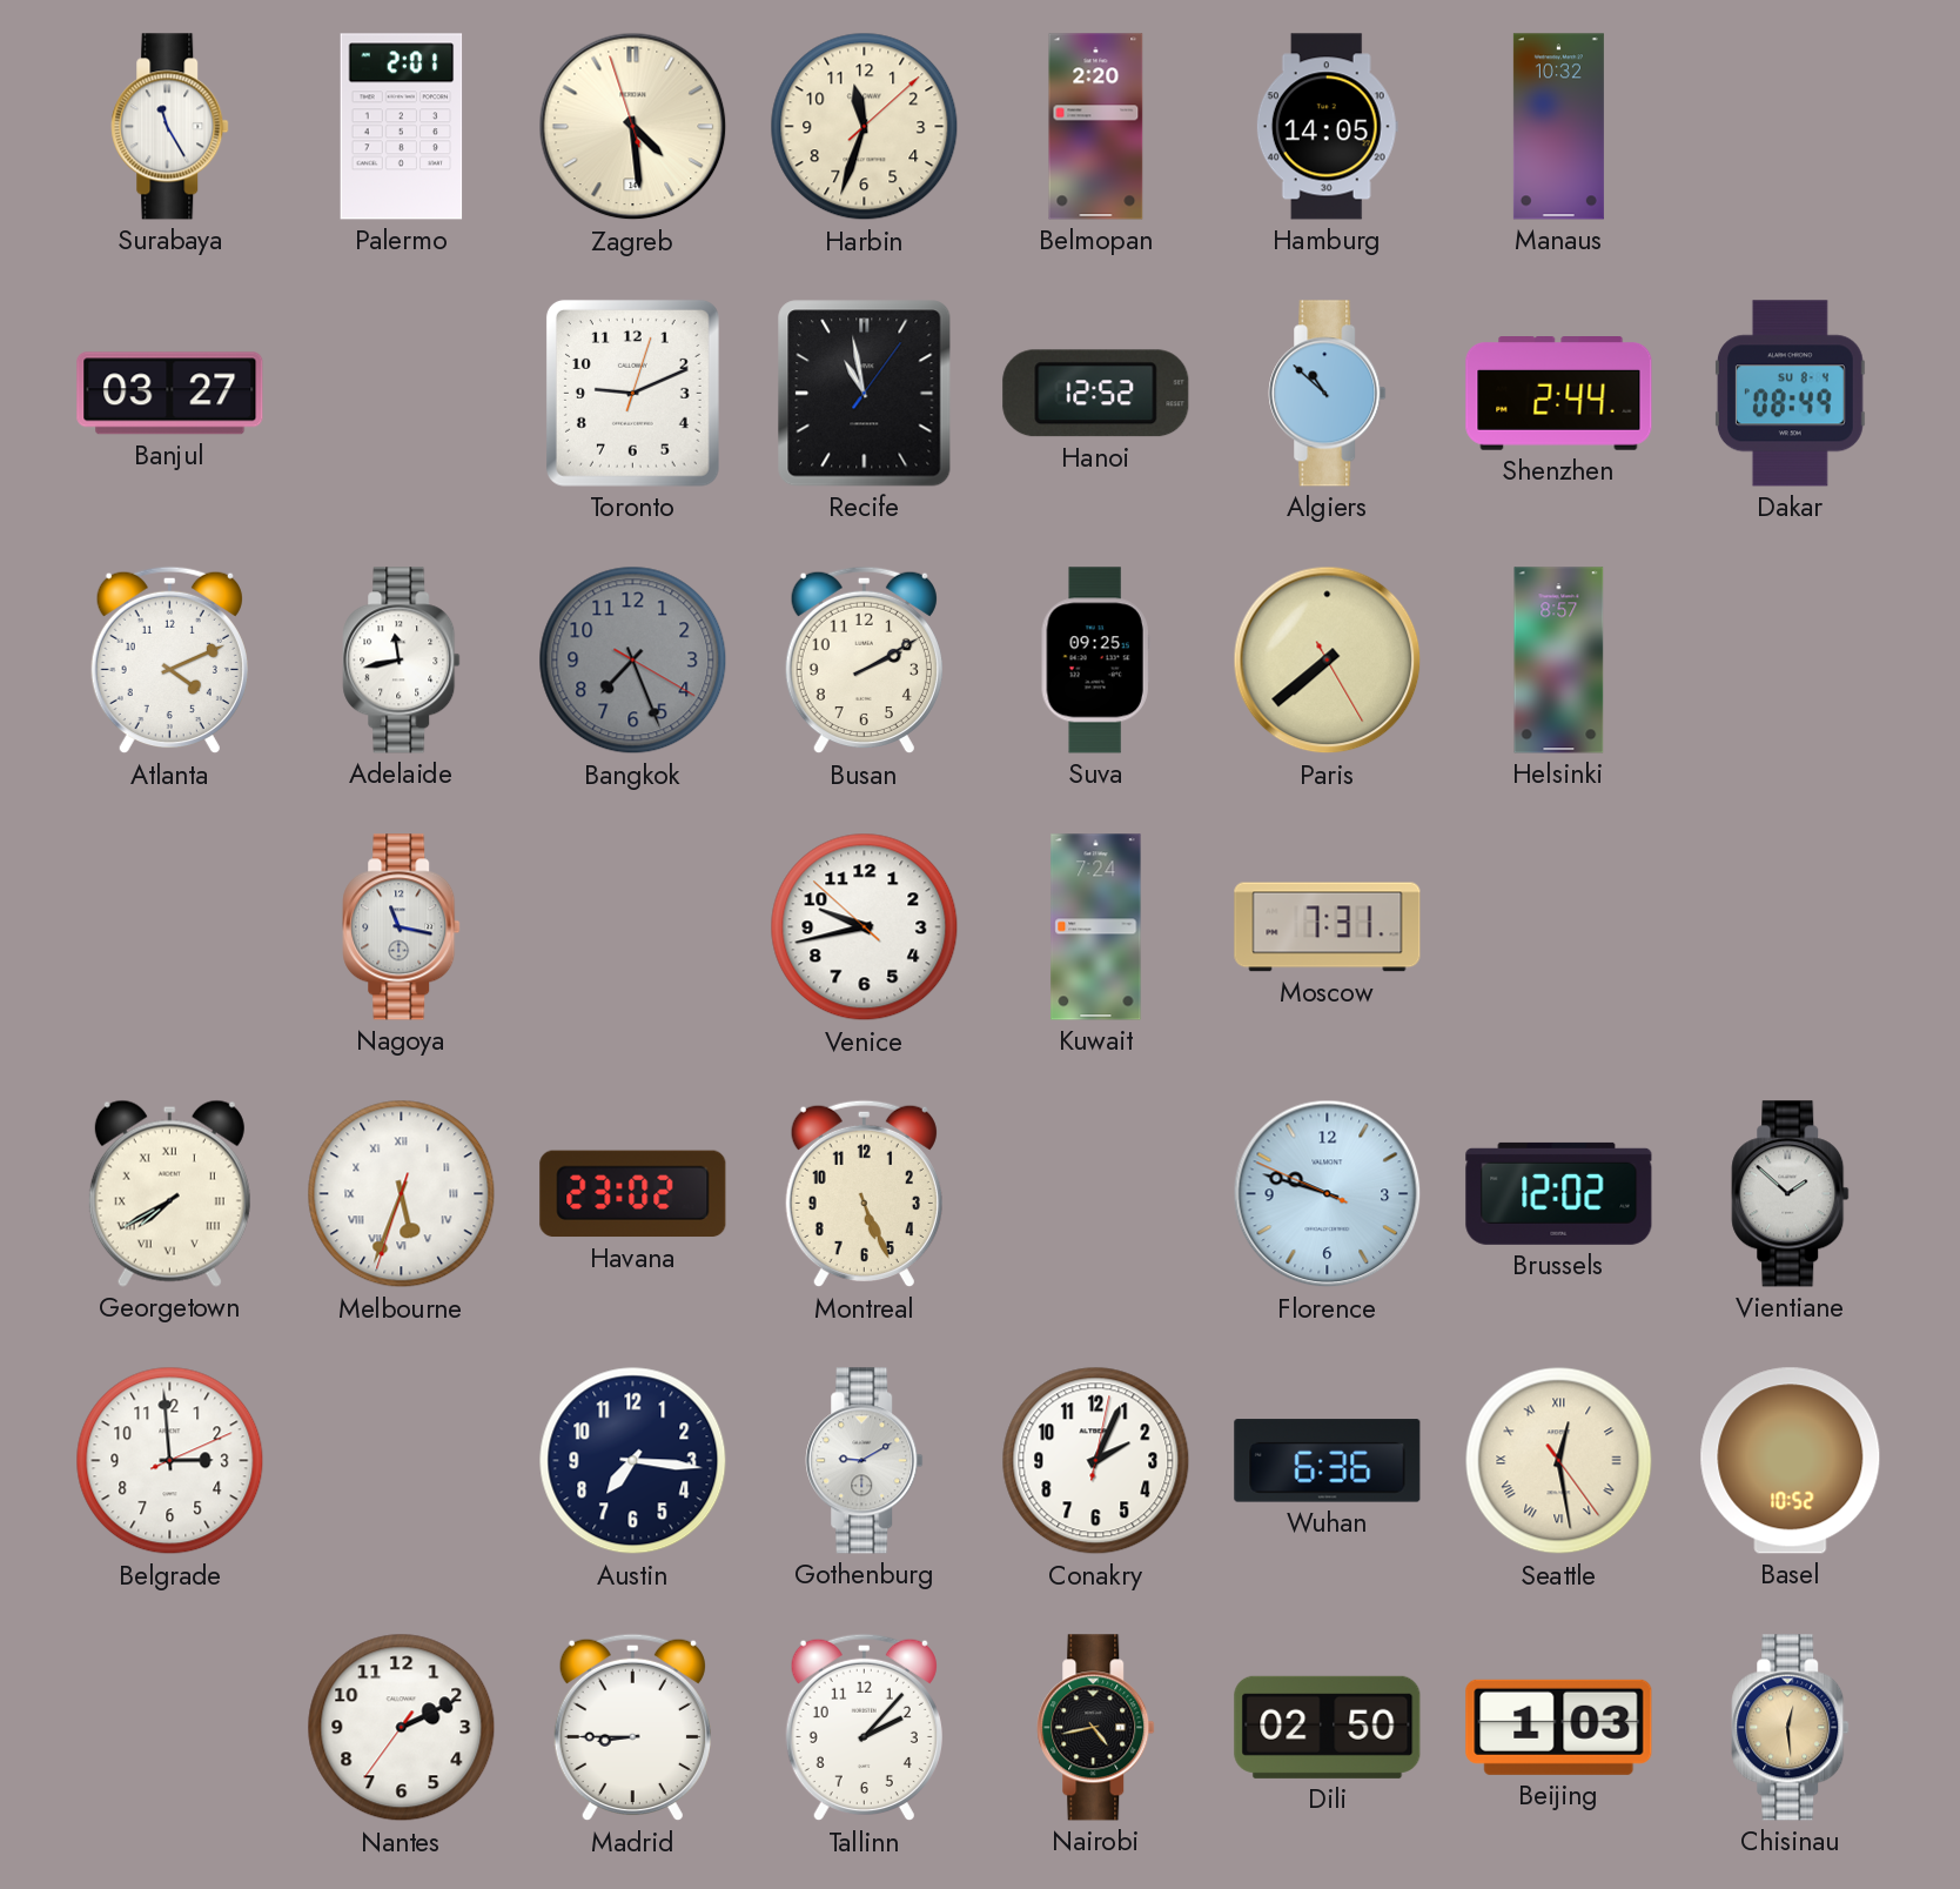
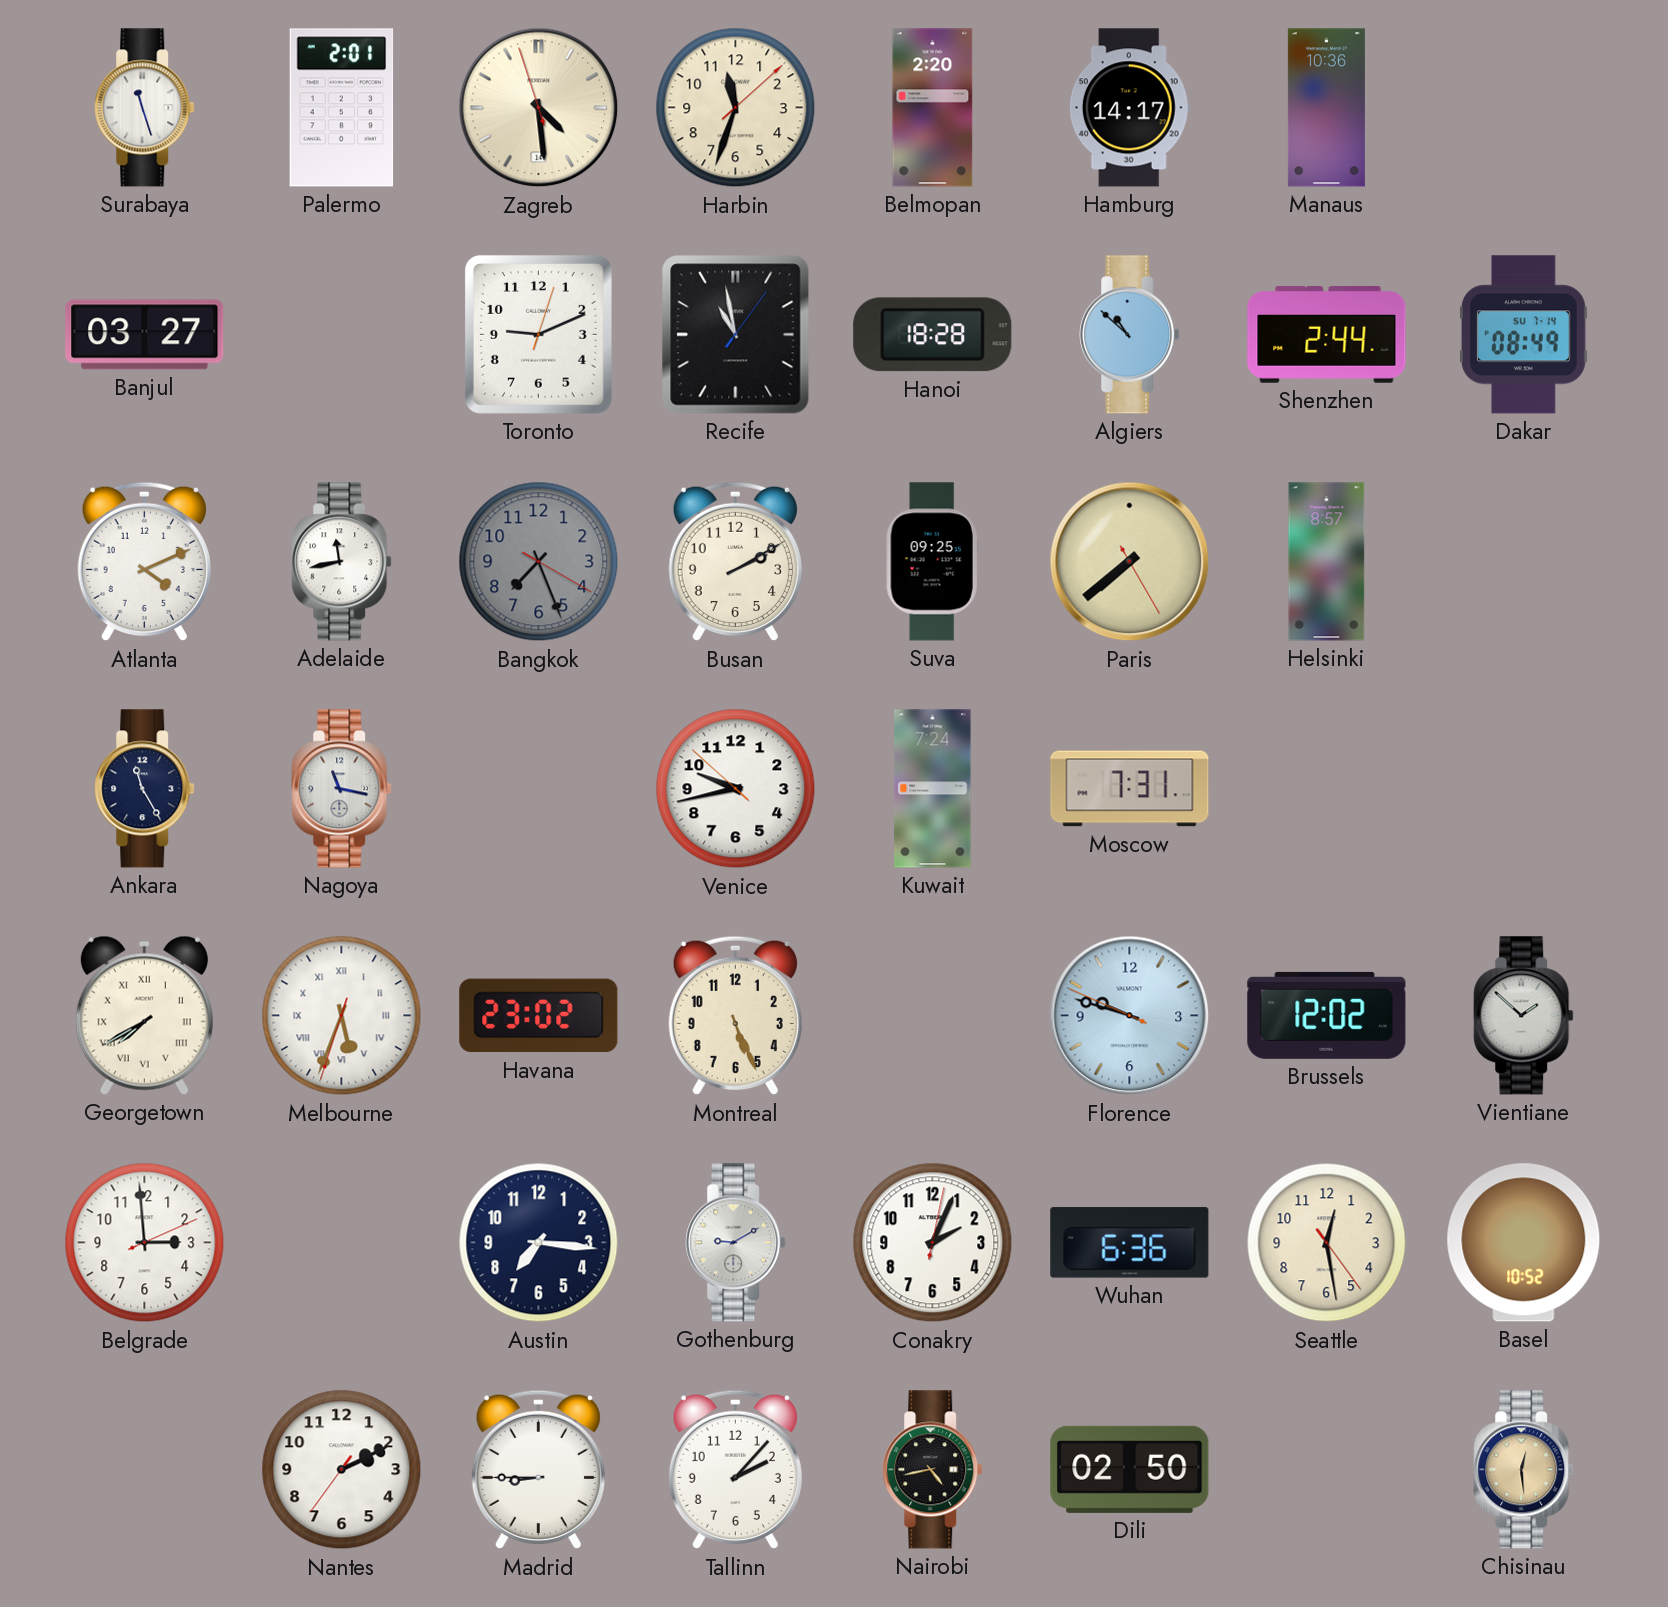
Surabaya: 11:25 -> 11:27 (145, 108)
Hamburg: 14:05 -> 14:17 (1129, 108)
Manaus: 10:32 -> 10:36 (1326, 108)
Hanoi: 12:52 -> 18:28 (933, 335)
Dakar date: SU 8-4 -> SU 7-14 (1523, 335)
Ankara: none -> 11:25 (145, 789)
Seattle numerals: Roman -> Arabic (1327, 1243)
Beijing: 1:03 -> none (1559, 1727)
